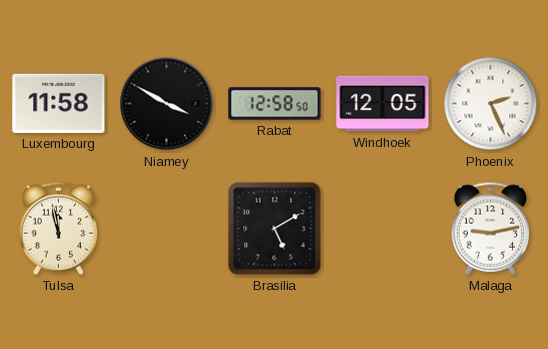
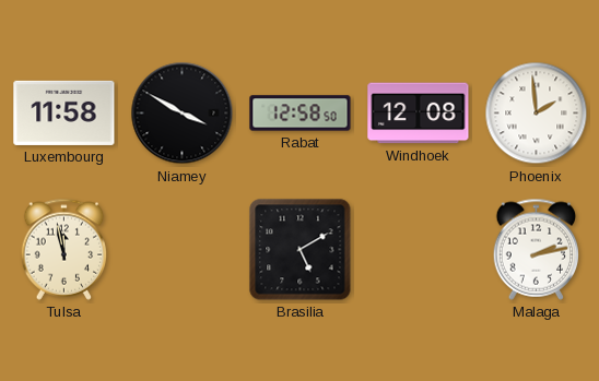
Windhoek: 12:05 -> 12:08 (419, 114)
Phoenix: 2:26 -> 1:59 (537, 114)
Malaga: 9:13 -> 2:13 (537, 249)
